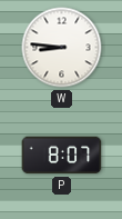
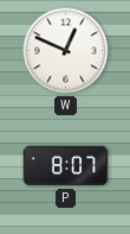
W: 8:46 -> 12:49 (66, 51)
